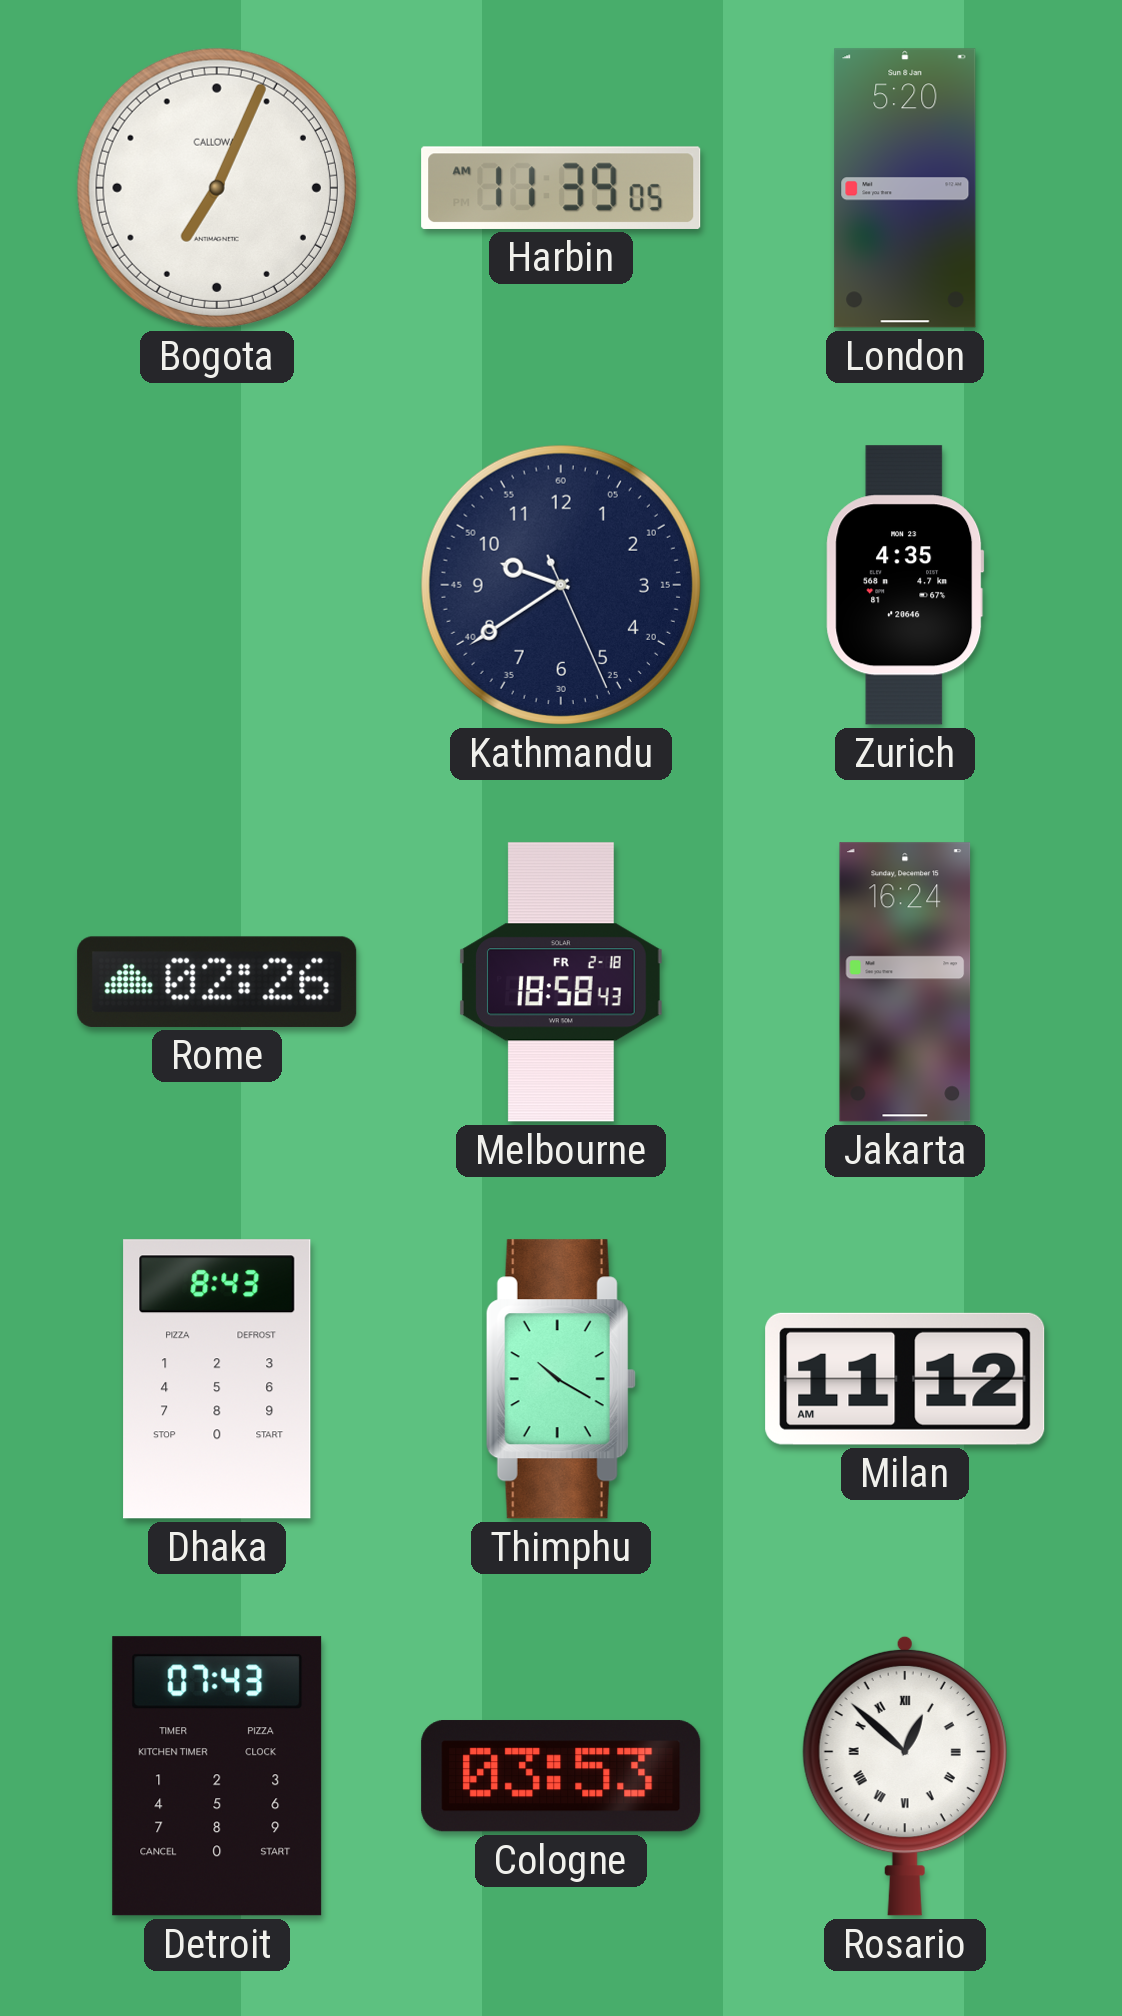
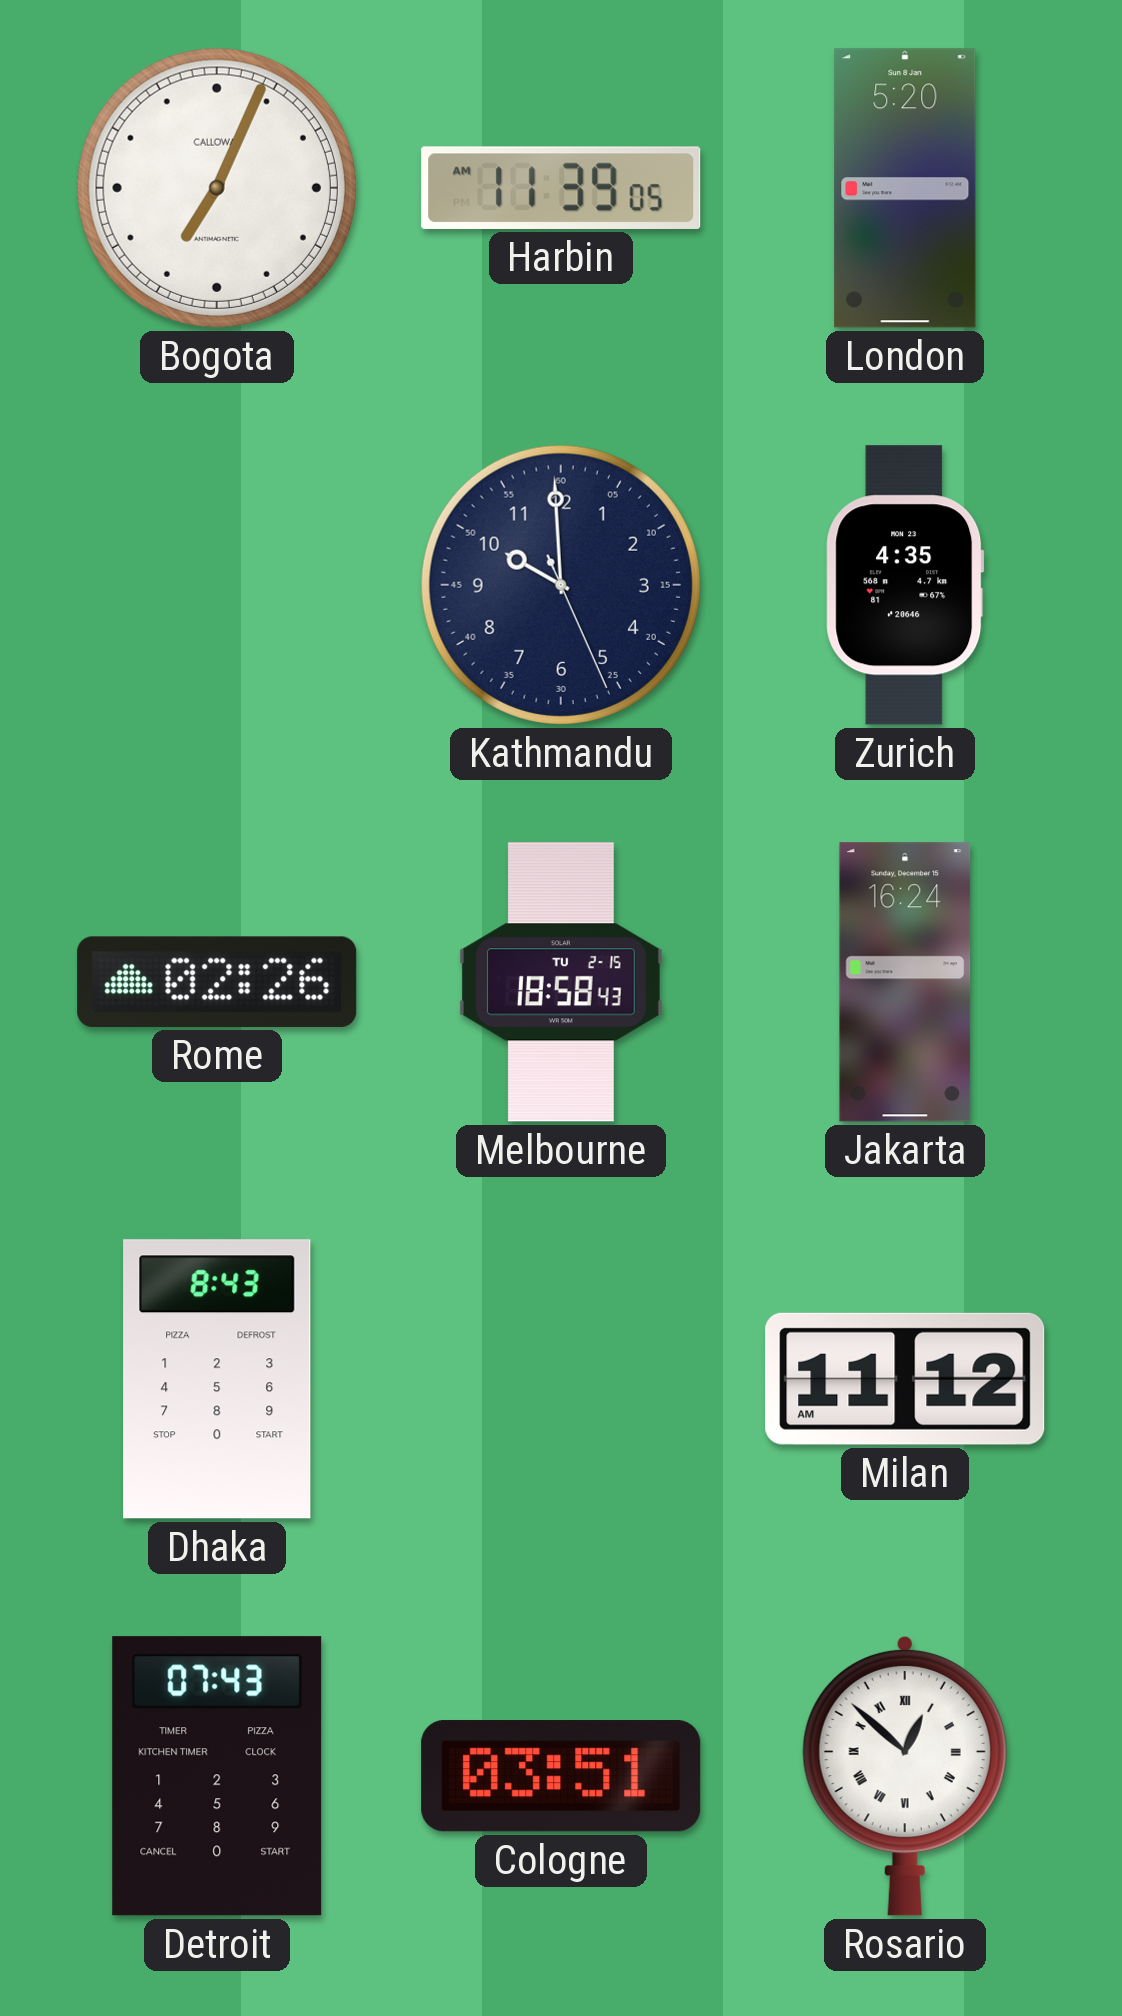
Kathmandu: 9:39 -> 9:59 (561, 585)
Melbourne date: FR 2-18 -> TU 2-15 (561, 982)
Thimphu: 10:20 -> none (561, 1379)
Cologne: 03:53 -> 03:51 (561, 1776)
